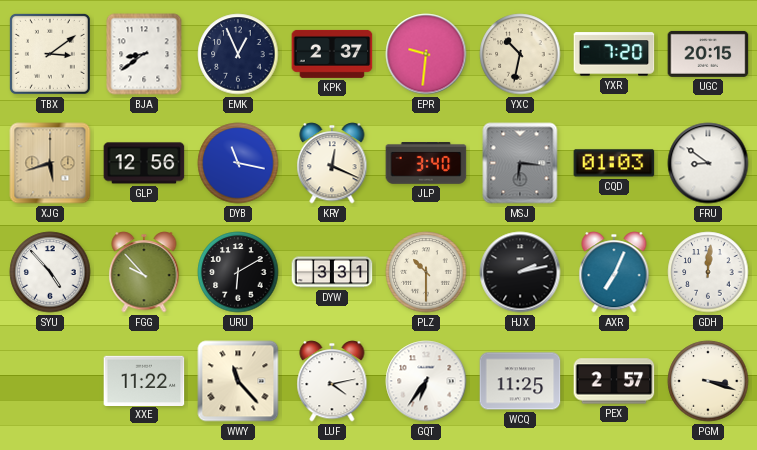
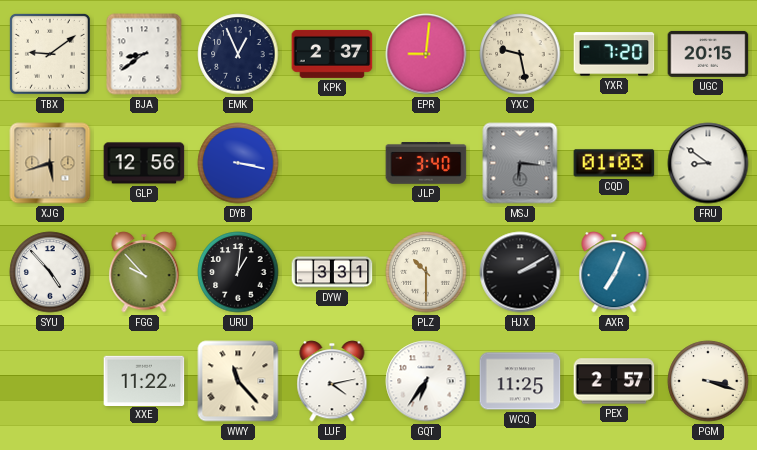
TBX: 3:09 -> 9:09 (50, 54)
EPR: 9:31 -> 9:01 (426, 54)
YXC: 10:32 -> 9:28 (520, 54)
DYB: 11:17 -> 3:17 (238, 163)
KRY: 12:19 -> none (332, 163)
URU: 6:10 -> 1:01 (238, 272)
HJX: 2:13 -> 2:10 (520, 272)
GDH: 12:01 -> none (708, 272)
